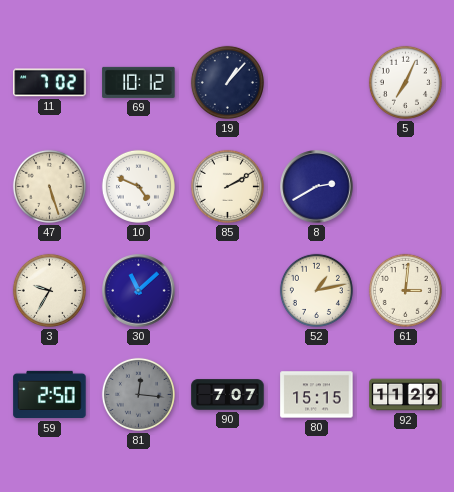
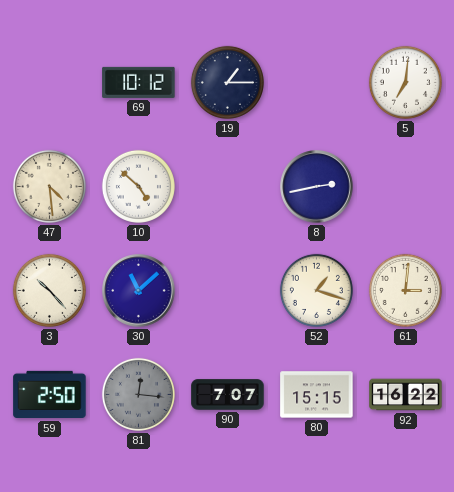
11: 7:02 -> none (50, 83)
19: 1:07 -> 1:15 (227, 82)
5: 7:04 -> 7:01 (405, 82)
47: 5:27 -> 4:29 (49, 186)
10: 4:49 -> 4:52 (138, 186)
85: 2:10 -> none (227, 186)
8: 2:40 -> 2:43 (317, 187)
3: 9:35 -> 10:23 (49, 290)
52: 1:13 -> 1:18 (316, 290)
92: 11:29 -> 16:22 (406, 395)
